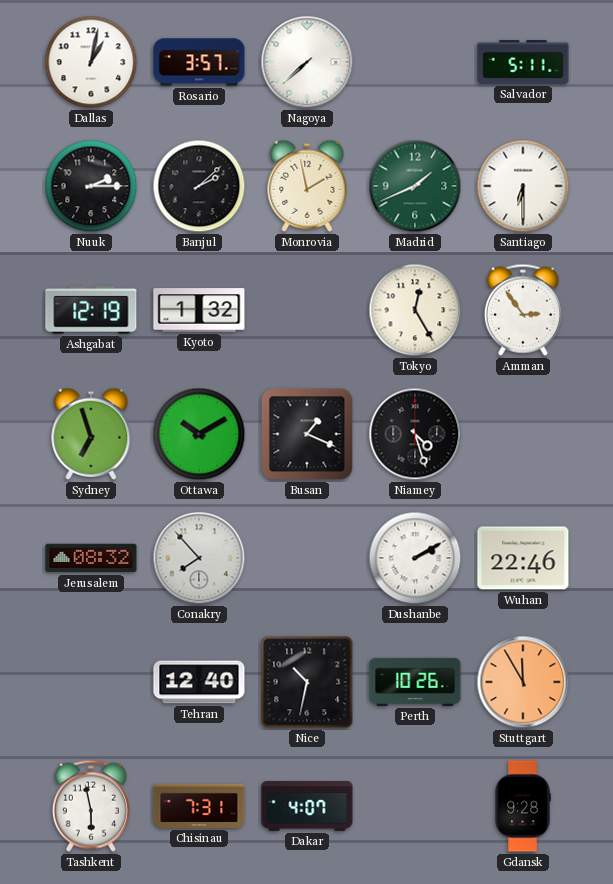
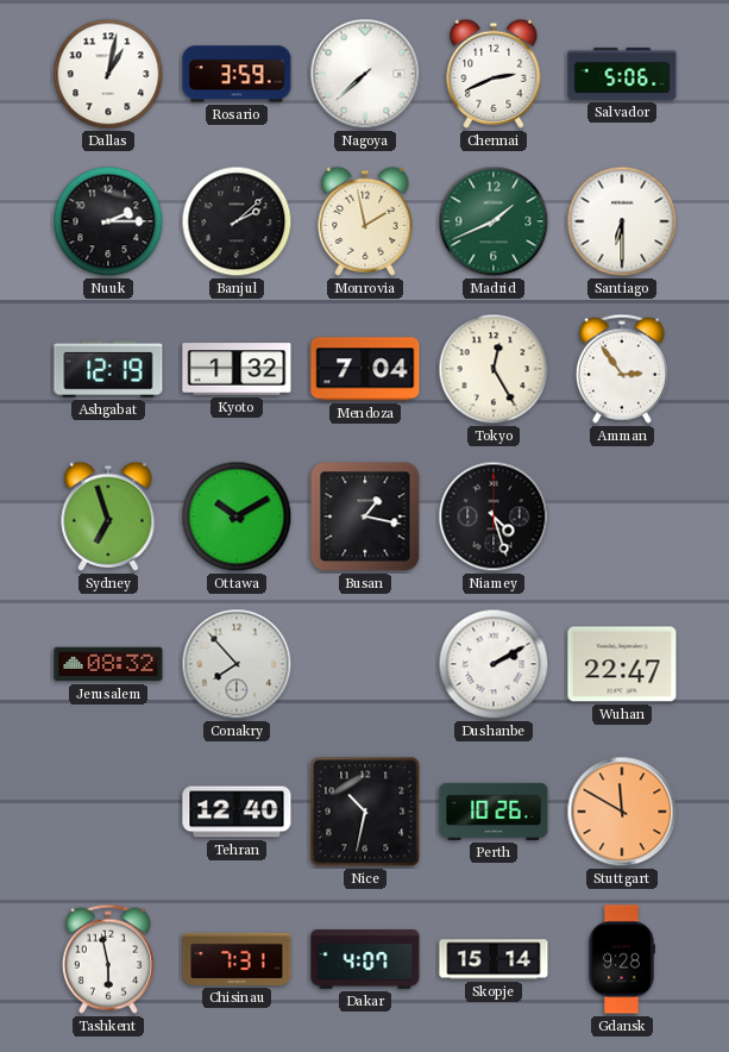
Rosario: 3:57 -> 3:59 (237, 74)
Chennai: none -> 2:41 (494, 74)
Salvador: 5:11 -> 5:06 (622, 74)
Mendoza: none -> 7:04 (365, 369)
Busan: 1:19 -> 1:17 (365, 516)
Wuhan: 22:46 -> 22:47 (622, 664)
Stuttgart: 11:55 -> 11:50 (622, 812)
Skopje: none -> 15:14 (494, 959)
